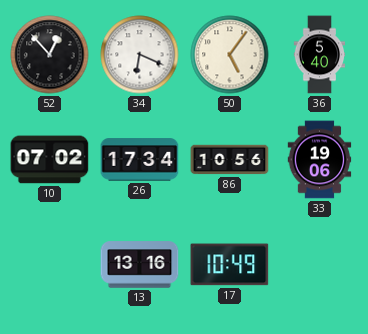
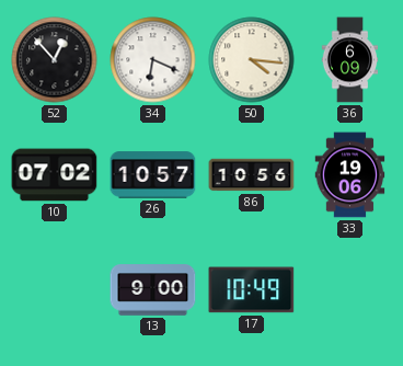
50: 5:06 -> 4:16 (252, 60)
36: 5:40 -> 6:09 (350, 60)
26: 17:34 -> 10:57 (153, 175)
13: 13:16 -> 9:00 (153, 290)
